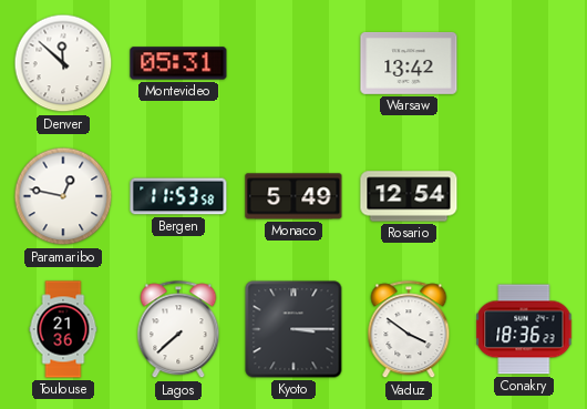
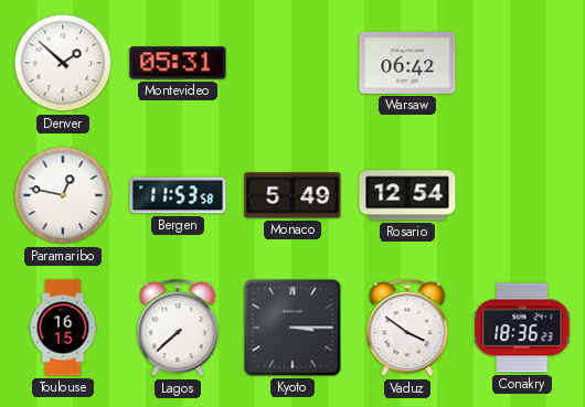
Denver: 11:52 -> 1:52 (63, 63)
Warsaw: 13:42 -> 06:42 (407, 63)
Toulouse: 21:36 -> 16:15 (63, 328)
